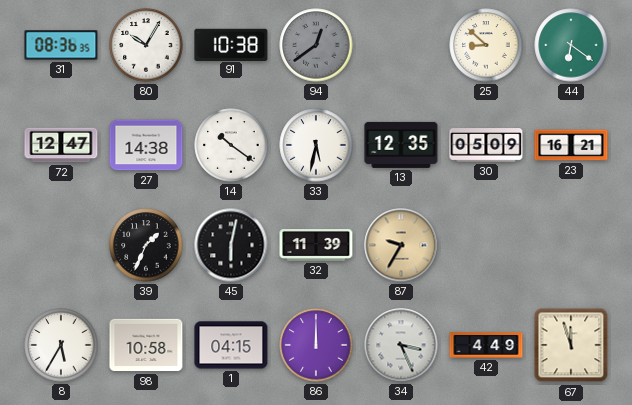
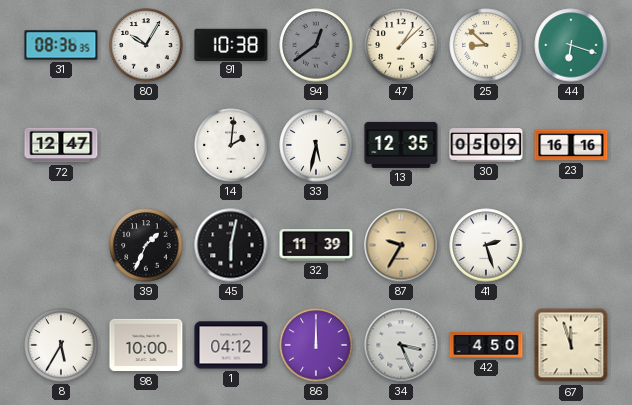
47: none -> 1:08 (401, 45)
44: 6:21 -> 6:18 (571, 45)
27: 14:38 -> none (146, 145)
14: 10:21 -> 2:01 (231, 145)
23: 16:21 -> 16:16 (571, 145)
41: none -> 2:27 (486, 245)
98: 10:58 -> 10:00 (146, 345)
1: 04:15 -> 04:12 (231, 345)
42: 4:49 -> 4:50 (486, 345)
